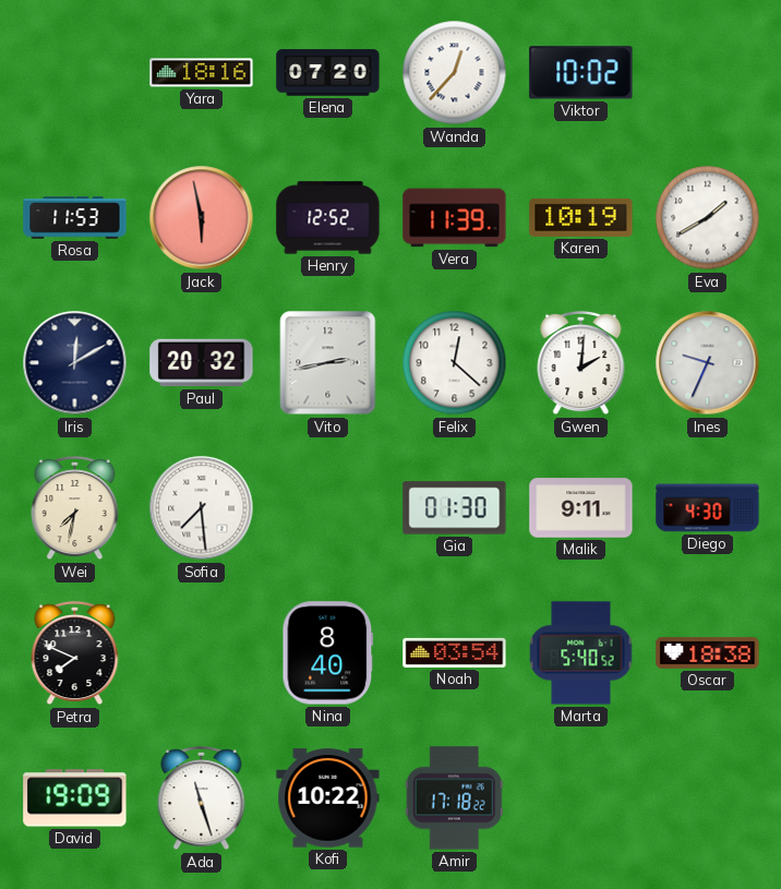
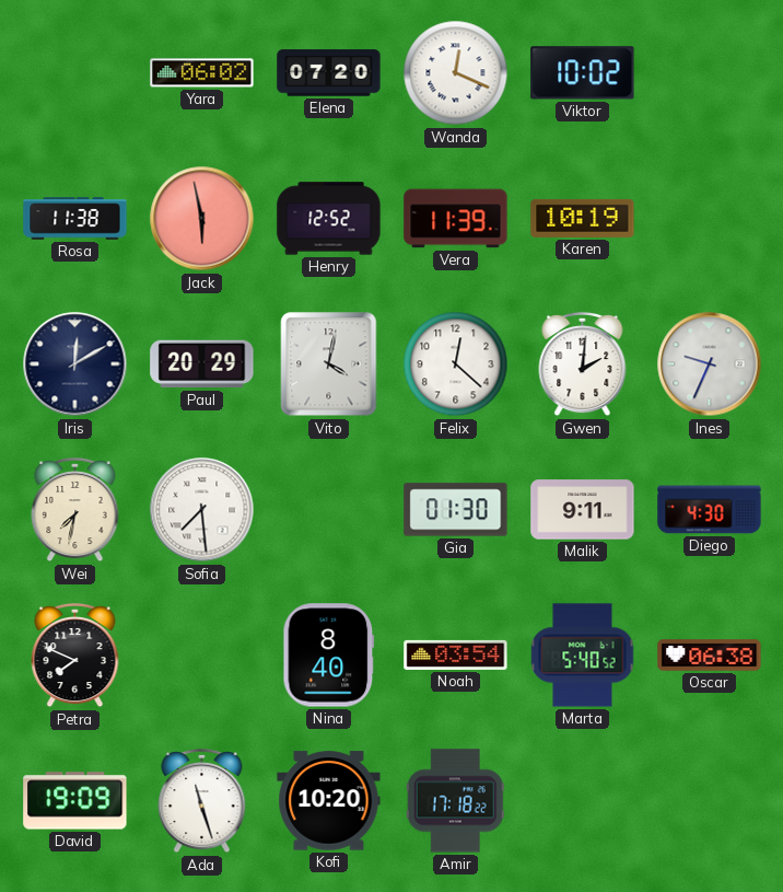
Yara: 18:16 -> 06:02 (202, 73)
Wanda: 12:37 -> 12:19 (456, 73)
Rosa: 11:53 -> 11:38 (75, 219)
Eva: 1:40 -> none (708, 218)
Paul: 20:32 -> 20:29 (202, 364)
Vito: 2:43 -> 4:02 (329, 364)
Oscar: 18:38 -> 06:38 (710, 656)
Kofi: 10:22 -> 10:20 (329, 801)
